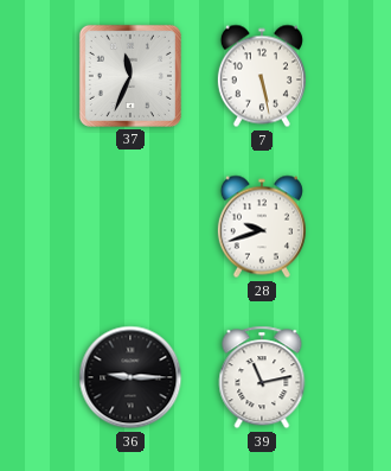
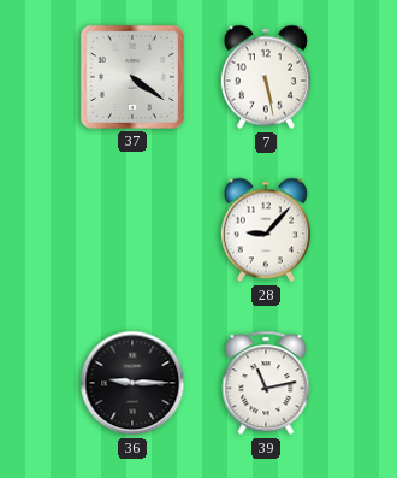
37: 11:34 -> 4:21 (132, 77)
28: 9:42 -> 9:07 (266, 230)
